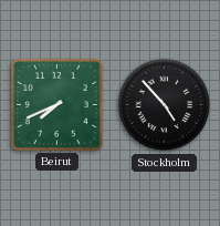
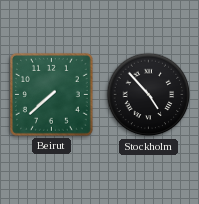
Beirut: 7:41 -> 7:38 (51, 94)
